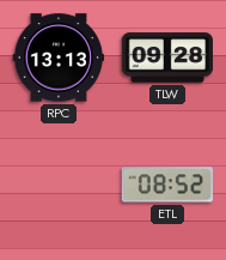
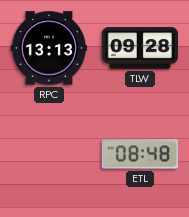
ETL: 08:52 -> 08:48 (139, 154)
